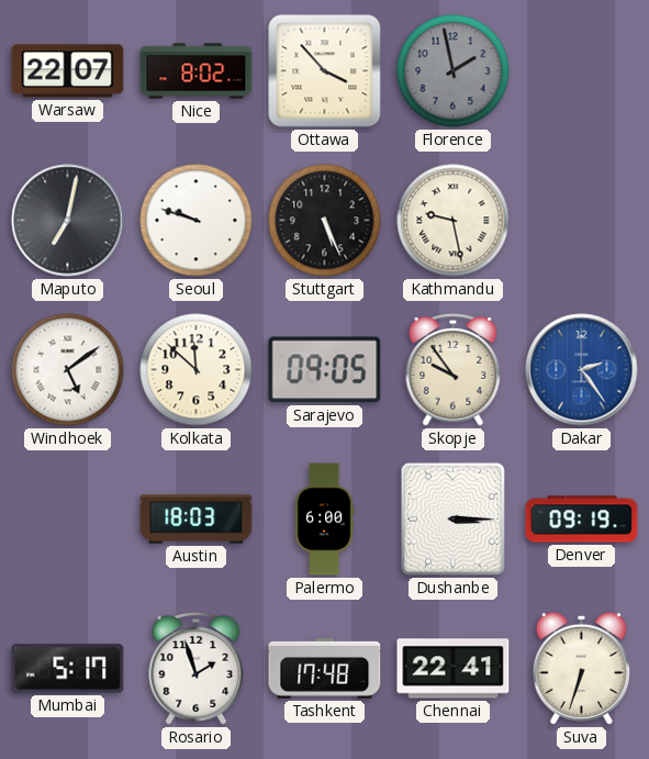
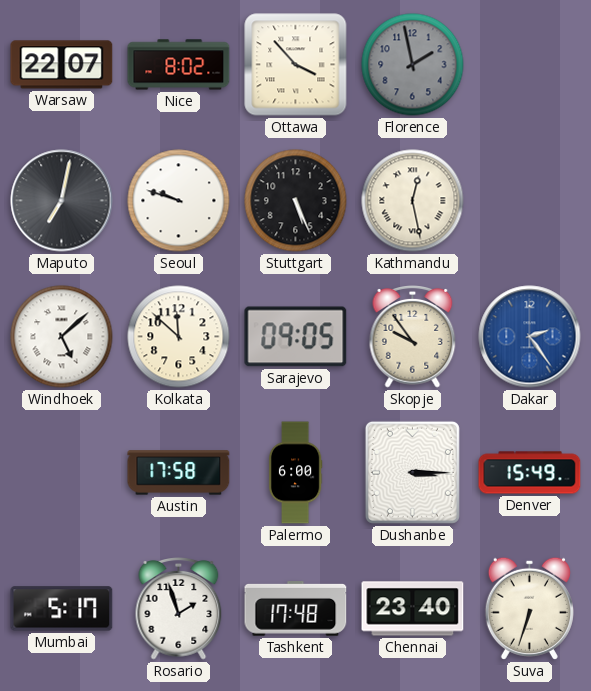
Kathmandu: 9:28 -> 12:28 (413, 201)
Windhoek: 5:09 -> 5:08 (62, 337)
Austin: 18:03 -> 17:58 (179, 473)
Denver: 09:19 -> 15:49 (530, 473)
Chennai: 22:41 -> 23:40 (413, 609)
